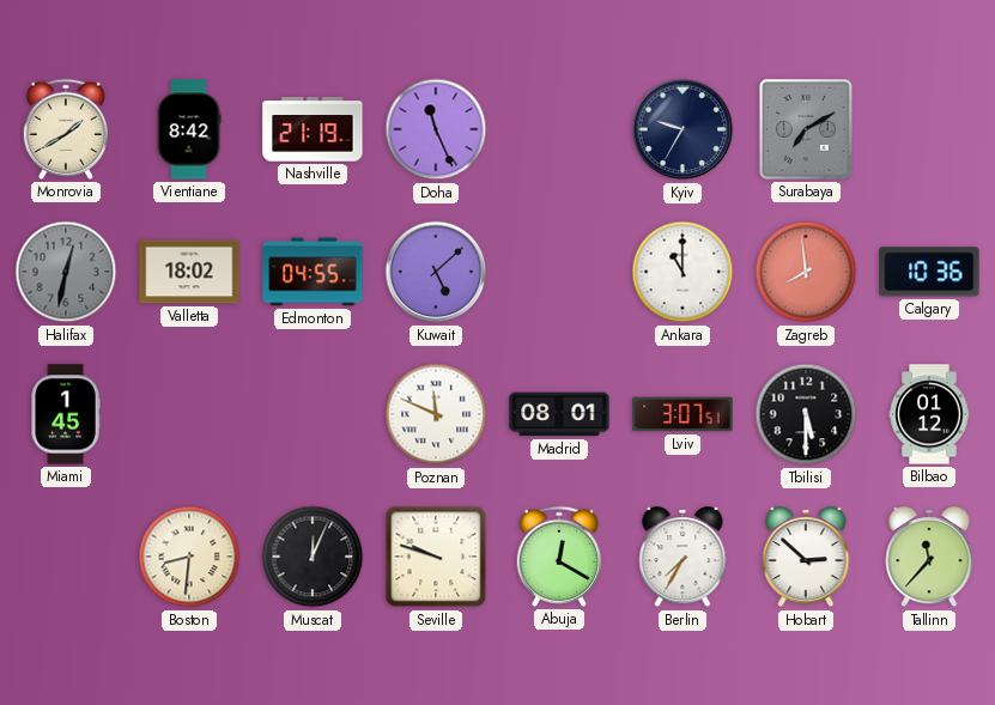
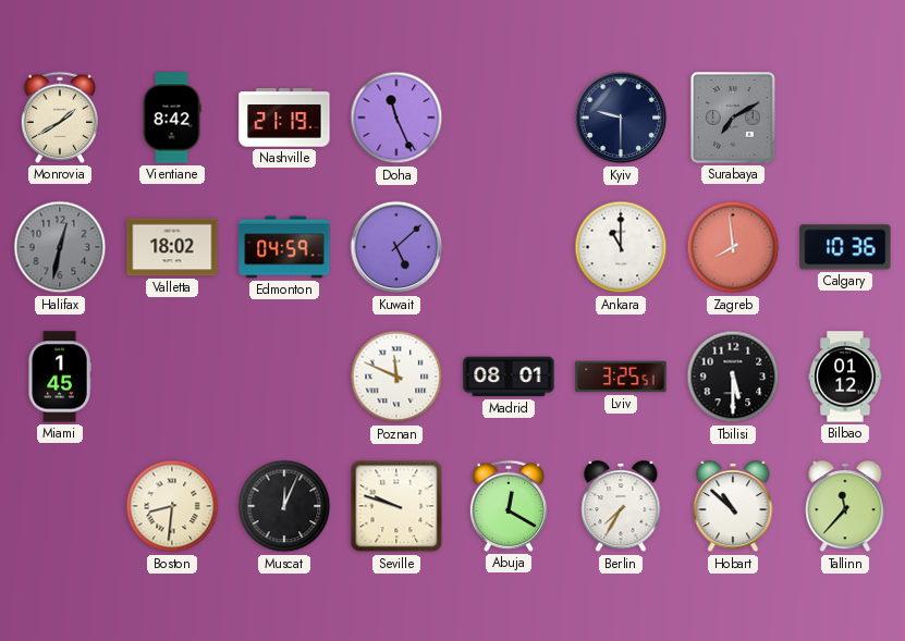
Kyiv: 9:35 -> 9:30 (621, 118)
Edmonton: 04:55 -> 04:59 (284, 247)
Lviv: 3:07 -> 3:25 (621, 377)
Hobart: 2:52 -> 10:52 (733, 507)
